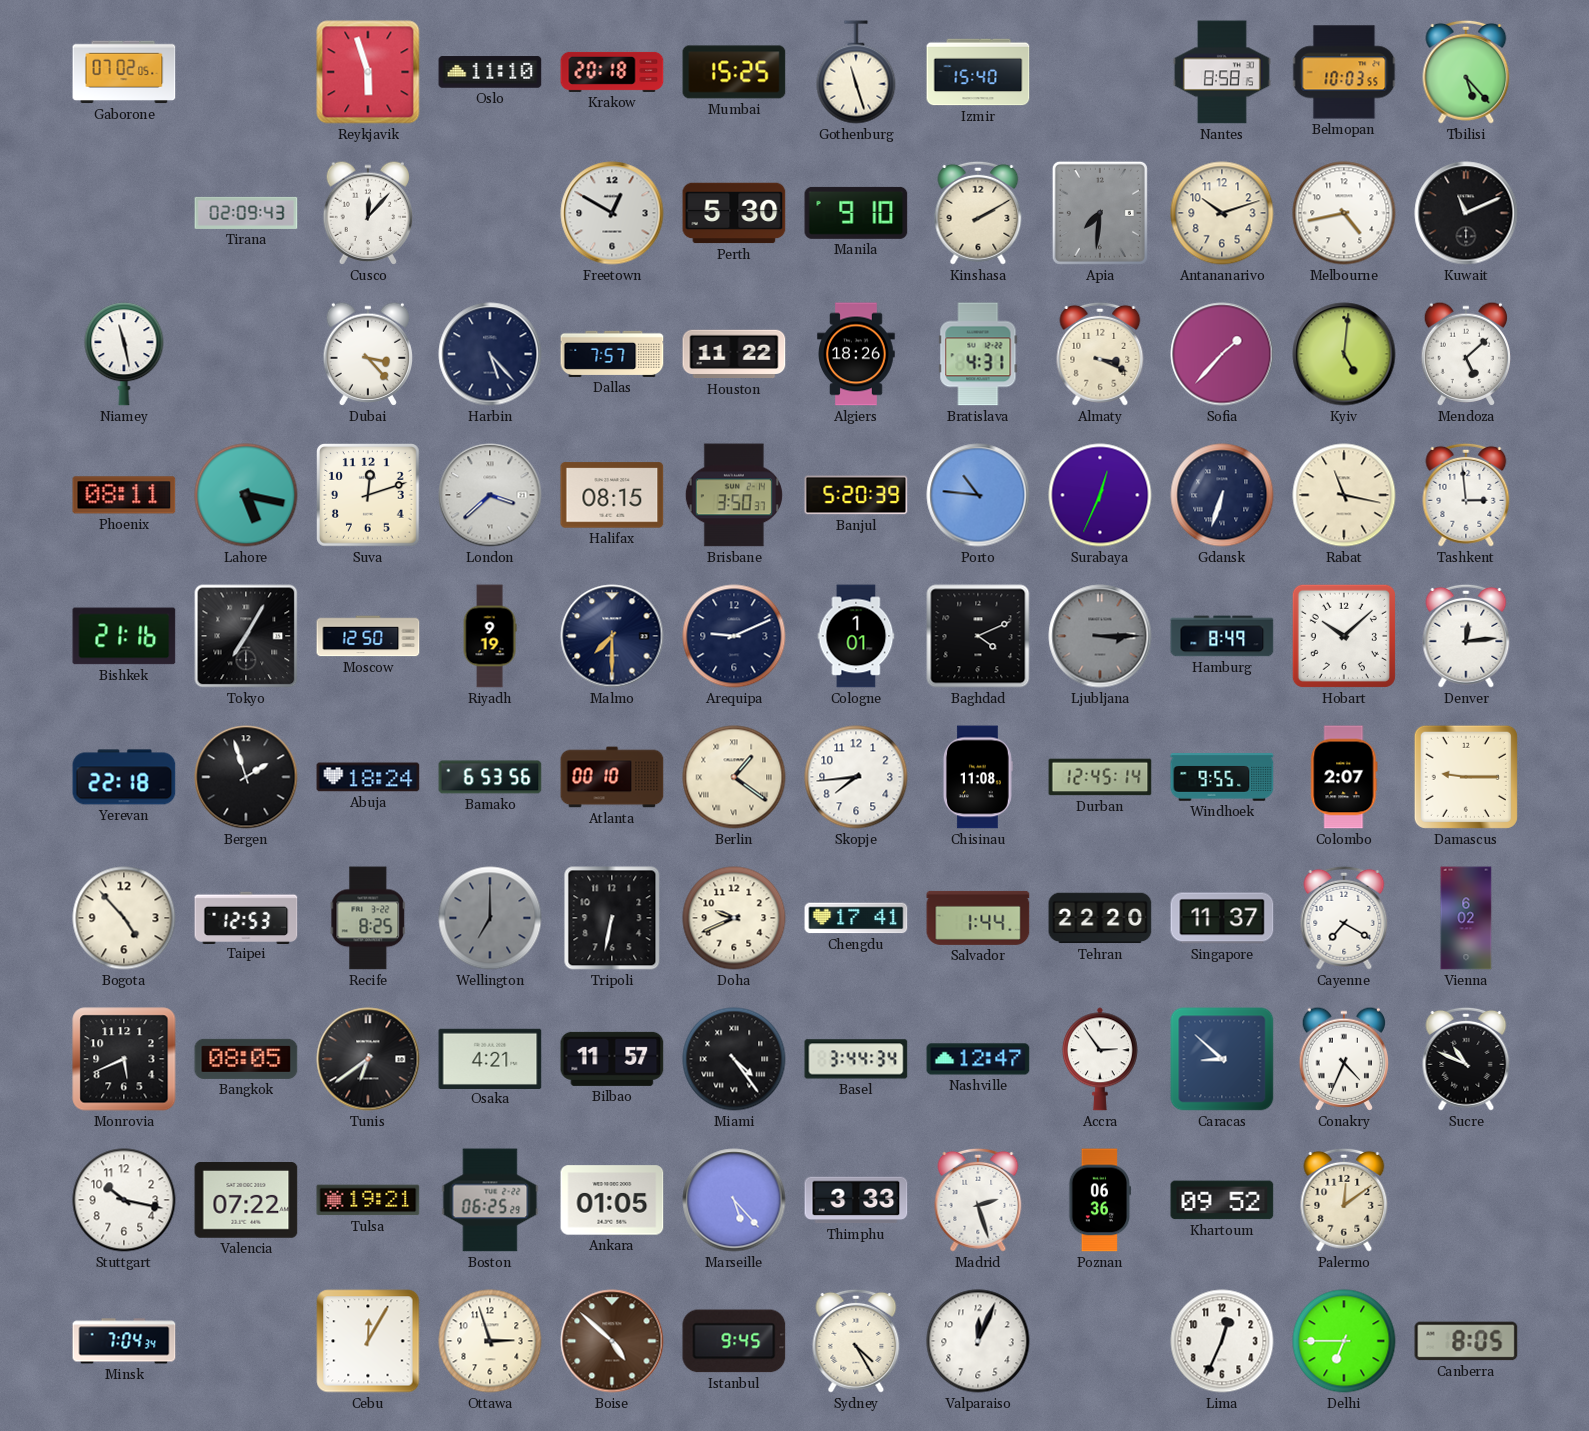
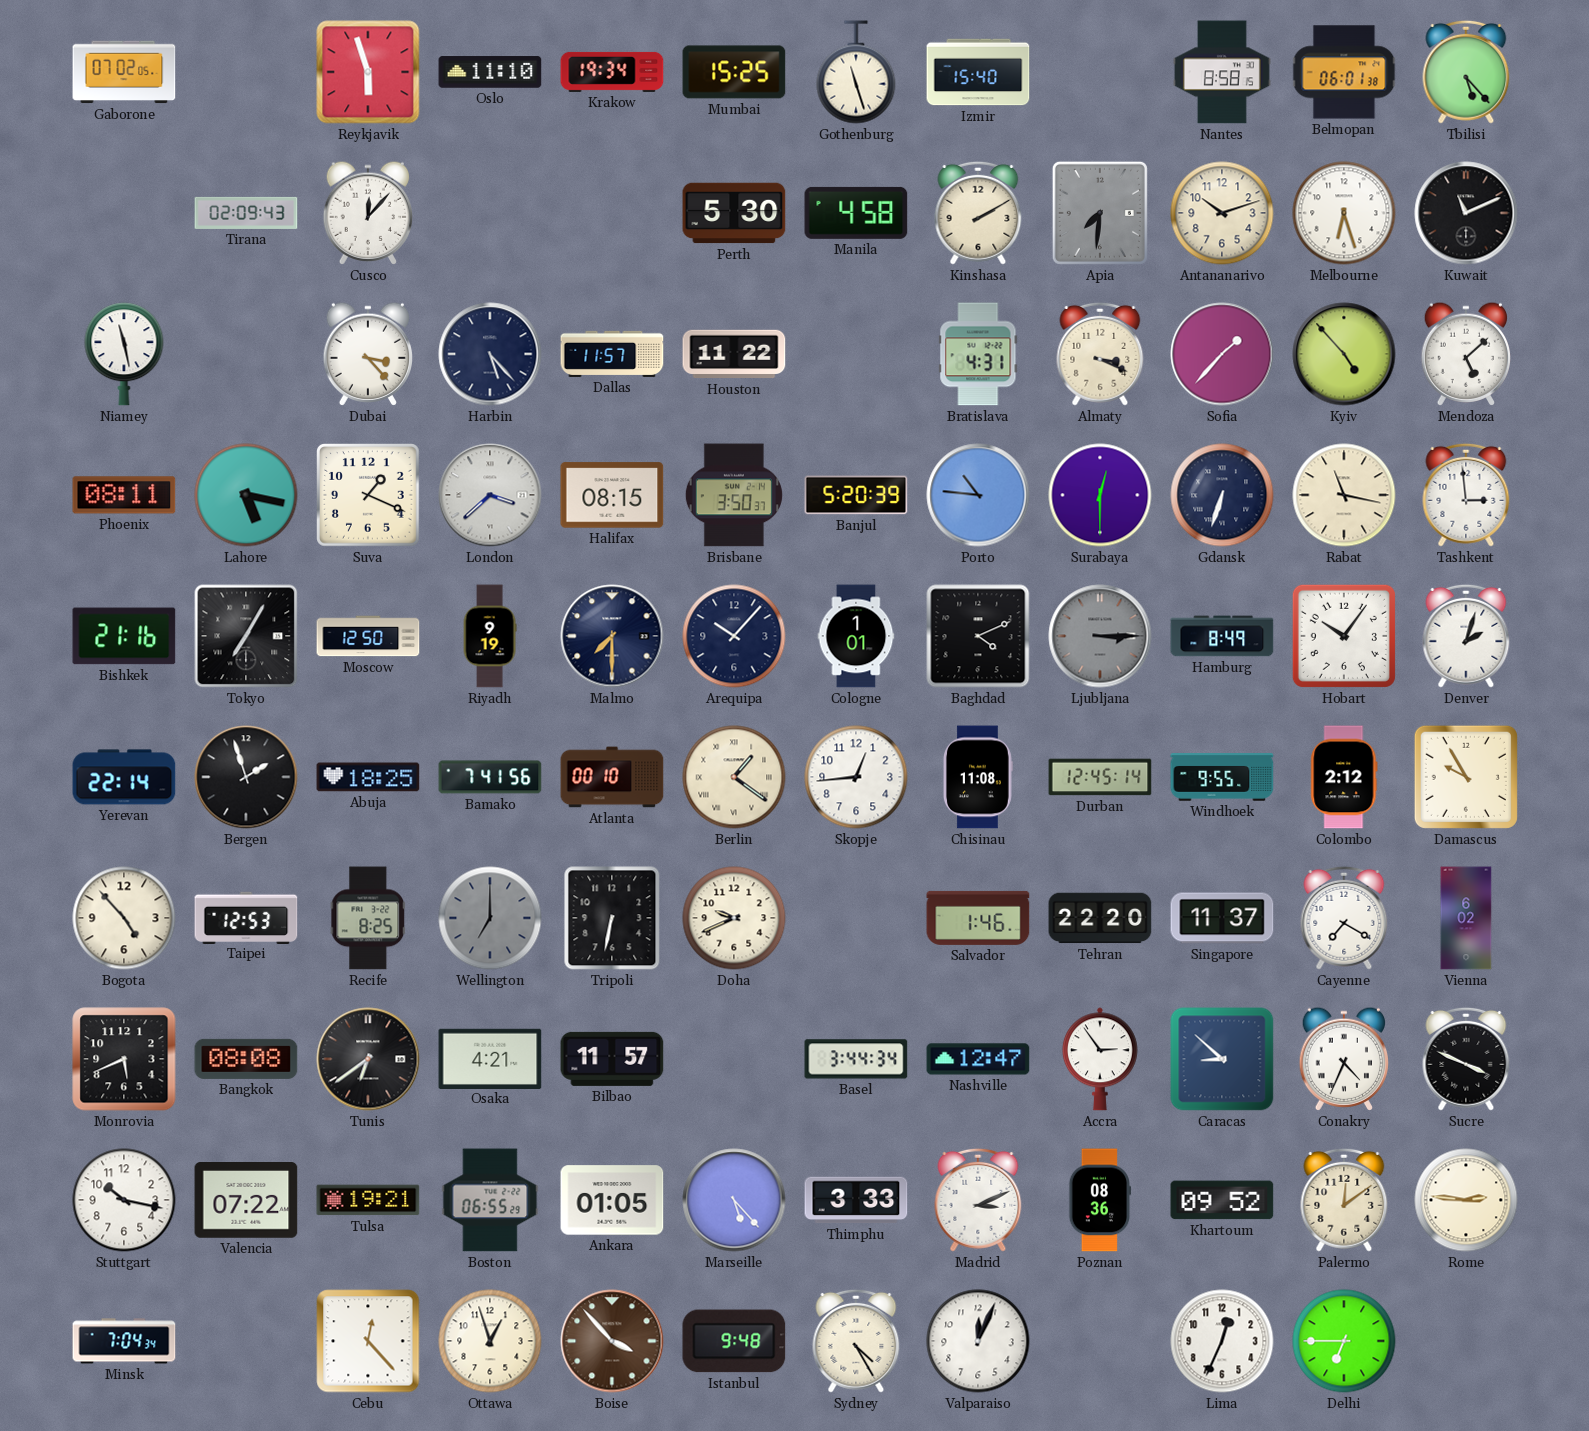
Krakow: 20:18 -> 19:34 (612, 72)
Belmopan: 10:03 -> 06:01 (1344, 72)
Freetown: 12:50 -> none (612, 213)
Manila: 9:10 -> 4:58 (856, 213)
Melbourne: 4:43 -> 6:27 (1344, 213)
Dallas: 7:57 -> 11:57 (612, 354)
Algiers: 18:26 -> none (856, 354)
Kyiv: 5:01 -> 4:53 (1344, 354)
Suva: 12:12 -> 1:19 (368, 495)
Surabaya: 12:34 -> 12:30 (1100, 495)
Arequipa: 9:11 -> 10:07 (734, 636)
Hobart: 10:08 -> 10:06 (1344, 636)
Denver: 12:14 -> 2:03 (1466, 636)
Yerevan: 22:18 -> 22:14 (124, 777)
Abuja: 18:24 -> 18:25 (368, 777)
Bamako: 6:53 -> 7:41 (490, 777)
Skopje: 7:44 -> 12:44 (856, 777)
Colombo: 2:07 -> 2:12 (1344, 777)
Damascus: 9:15 -> 9:55 (1466, 777)
Chengdu: 17:41 -> none (856, 918)
Salvador: 1:44 -> 1:46 (978, 918)
Bangkok: 08:05 -> 08:08 (246, 1059)
Miami: 4:24 -> none (734, 1059)
Sucre: 10:49 -> 3:49 (1466, 1059)
Boston: 06:25 -> 06:55 (490, 1200)
Madrid: 2:27 -> 3:11 (978, 1200)
Poznan: 06:36 -> 08:36 (1100, 1200)
Rome: none -> 2:46 (1466, 1200)
Cebu: 12:05 -> 12:23 (368, 1341)
Ottawa: 2:57 -> 12:57 (490, 1341)
Boise: 4:52 -> 3:53 (612, 1341)
Istanbul: 9:45 -> 9:48 (734, 1341)
Canberra: 8:05 -> none (1466, 1341)
